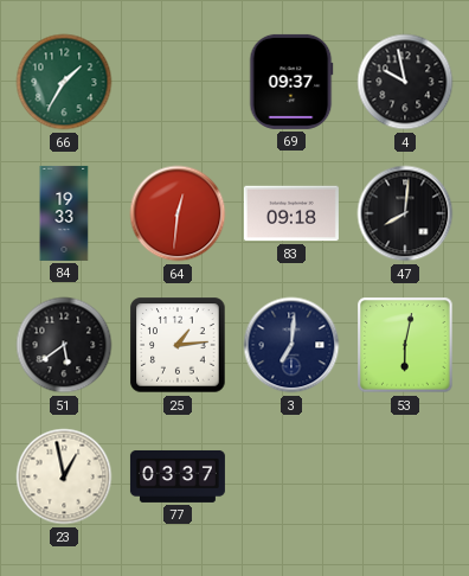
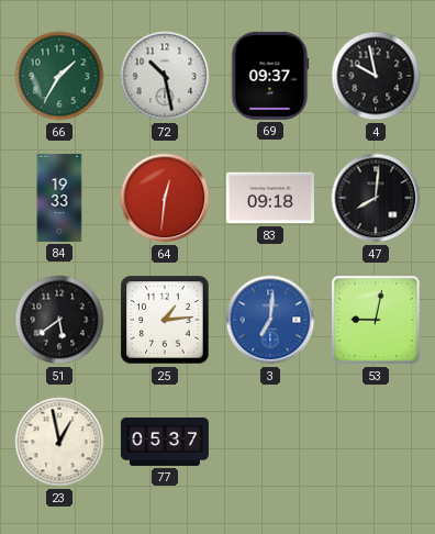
72: none -> 10:28 (165, 76)
3 dial: navy -> blue (270, 320)
53: 6:02 -> 9:02 (376, 320)
77: 03:37 -> 05:37 (165, 442)
